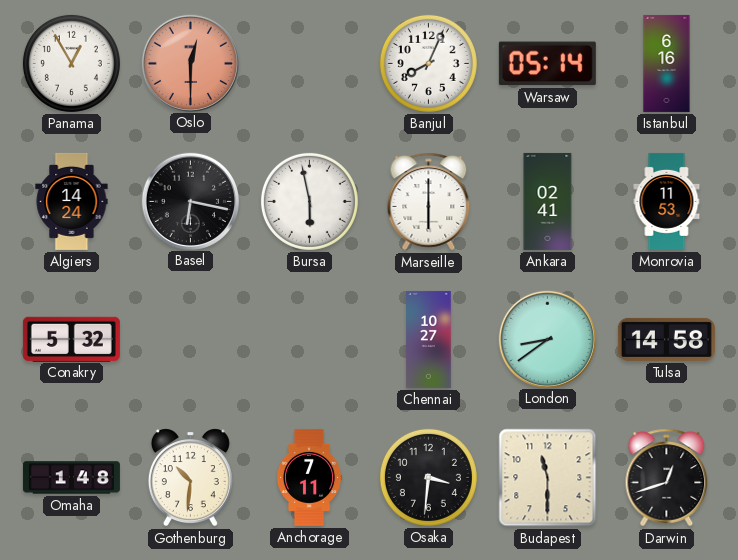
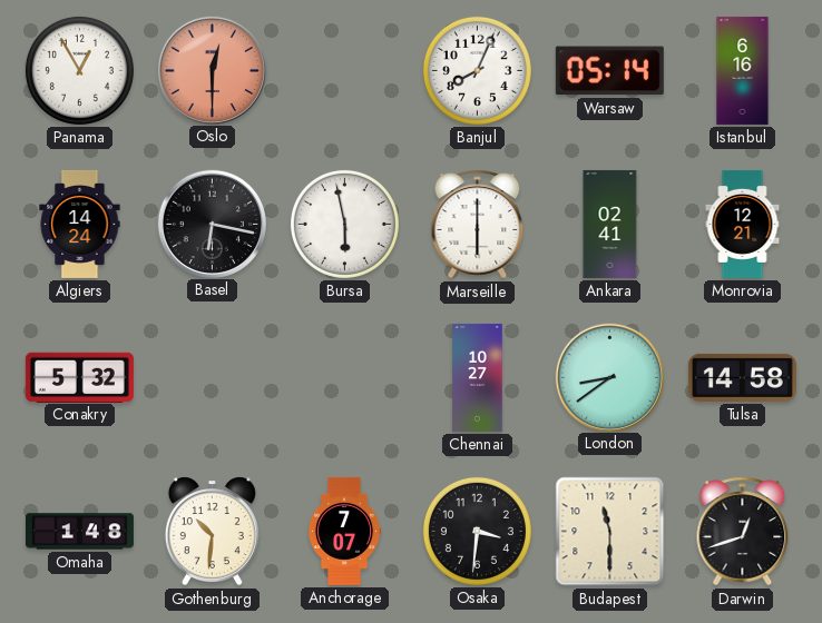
Monrovia: 11:53 -> 12:21 (743, 224)
Anchorage: 7:11 -> 7:07 (344, 531)
